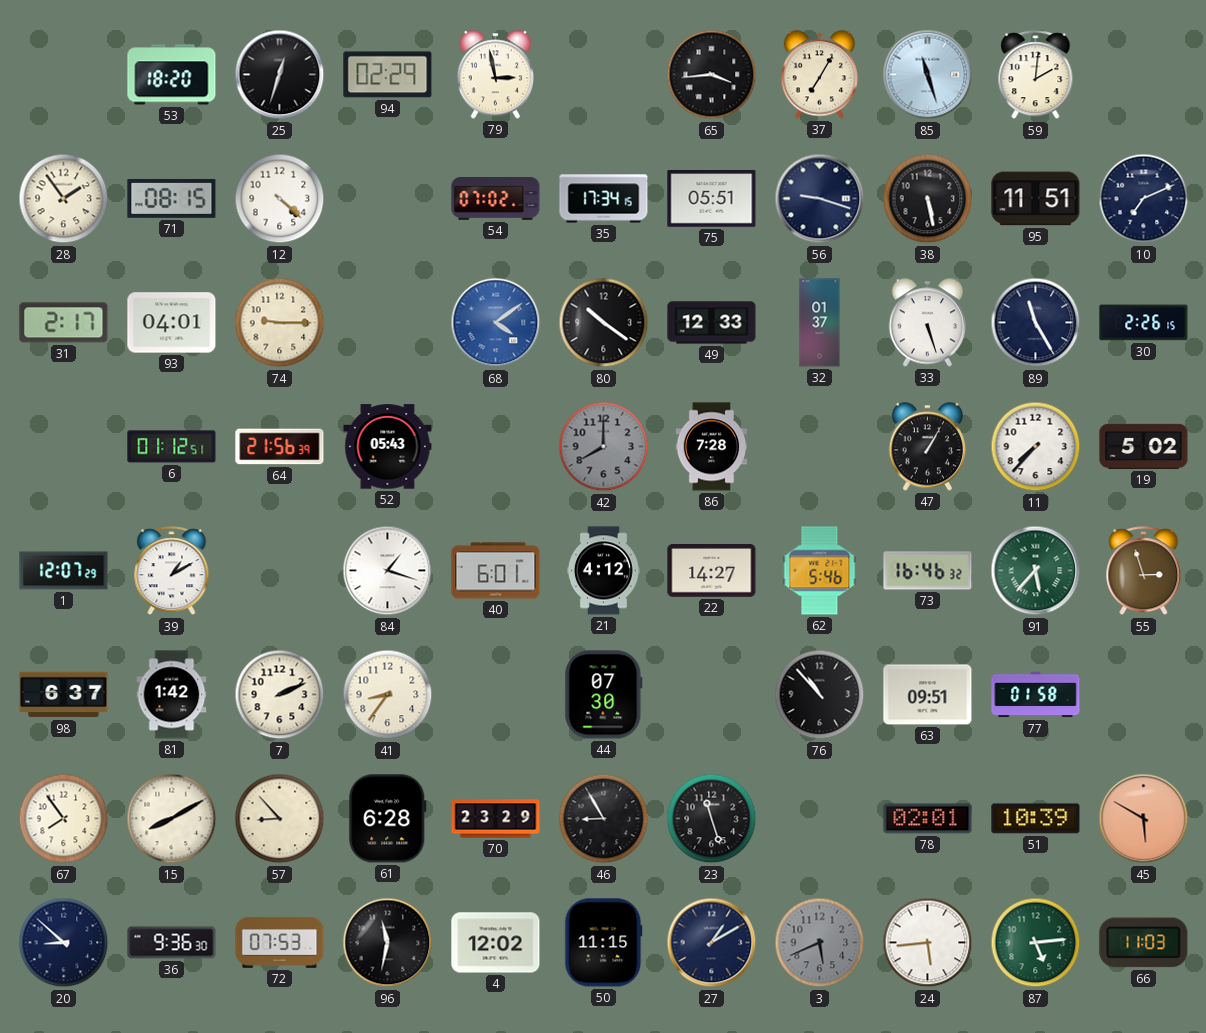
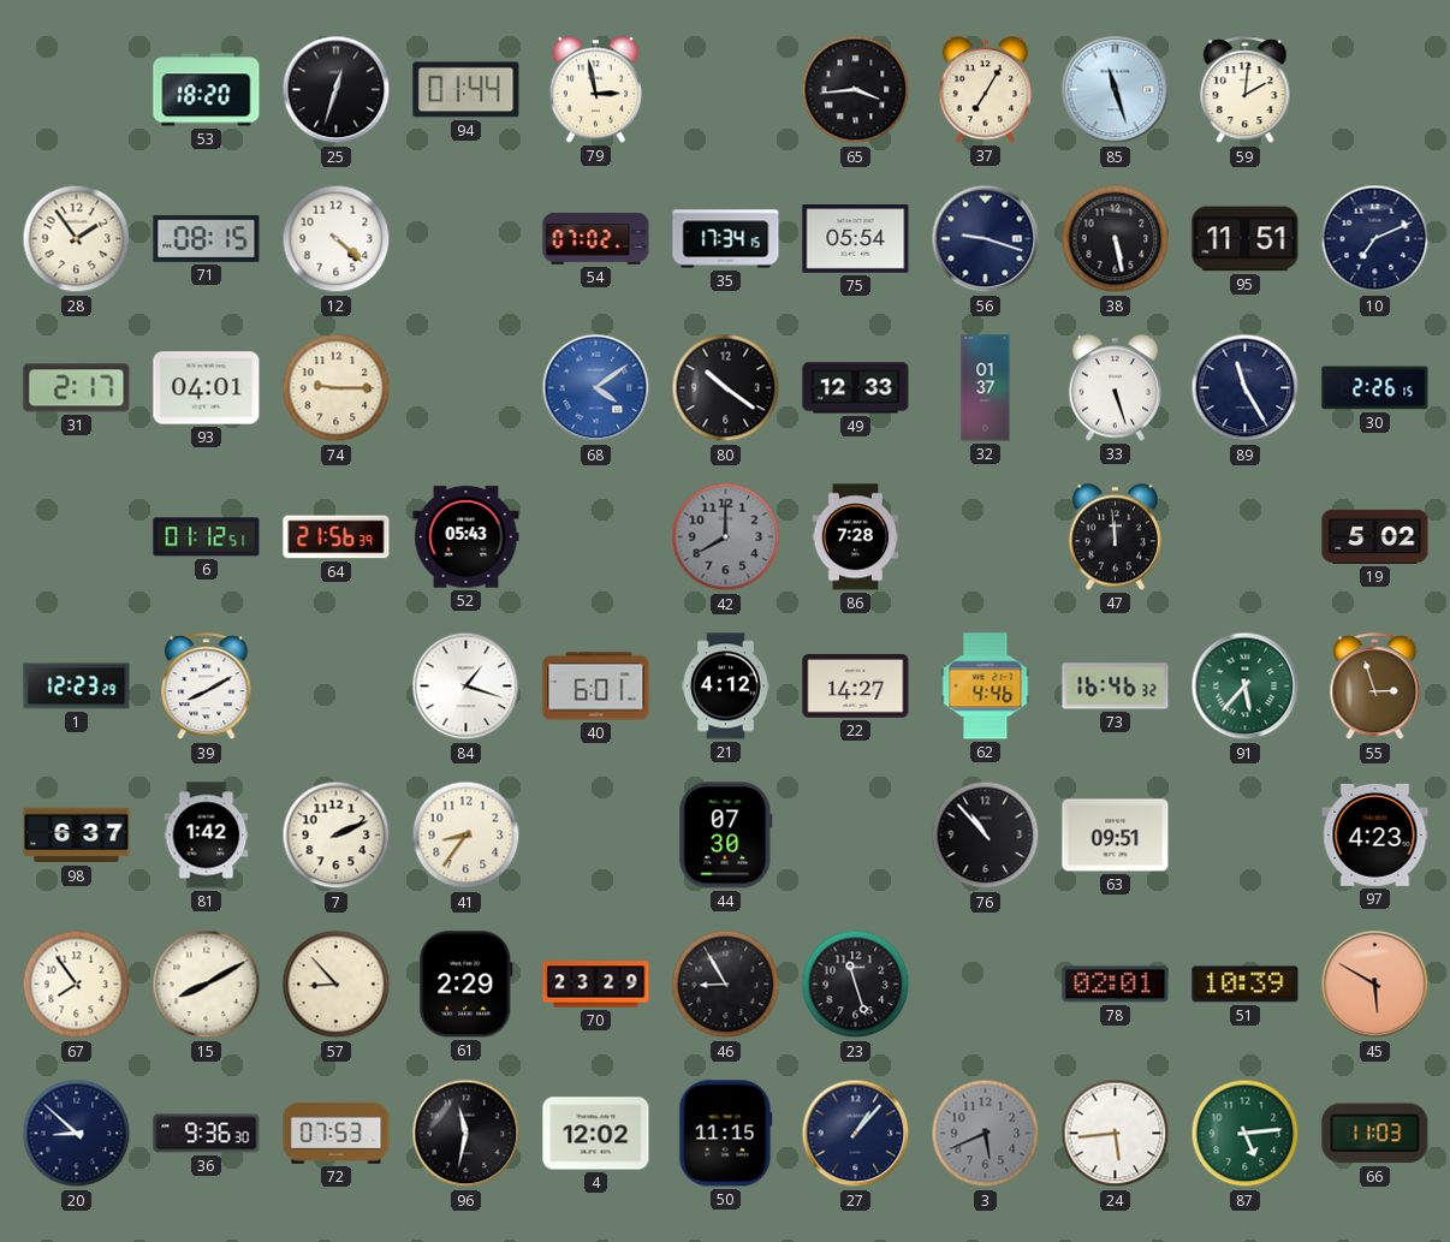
94: 02:29 -> 01:44 (467, 90)
75: 05:51 -> 05:54 (856, 239)
47: 1:05 -> 11:59 (1115, 537)
11: 7:37 -> none (1036, 447)
1: 12:07 -> 12:23 (77, 687)
39: 1:10 -> 8:10 (207, 687)
62: 5:46 -> 4:46 (986, 687)
77: 01:58 -> none (1036, 695)
97: none -> 4:23 (1375, 834)
61: 6:28 -> 2:29 (467, 985)
27: 1:10 -> 1:07 (856, 1134)
